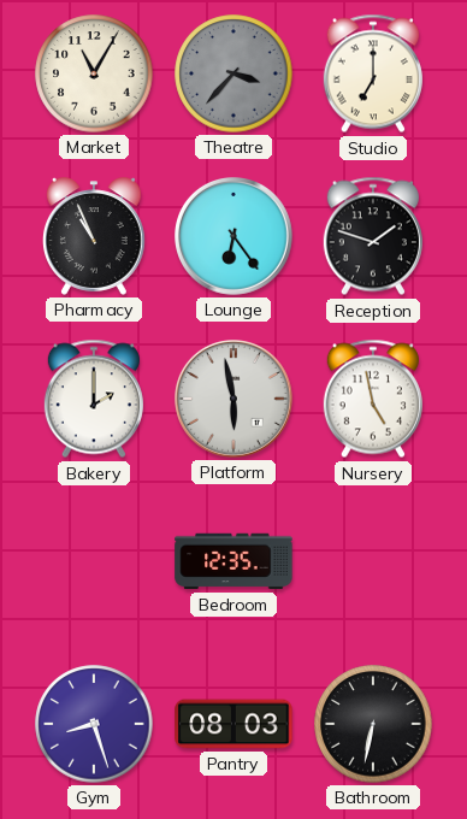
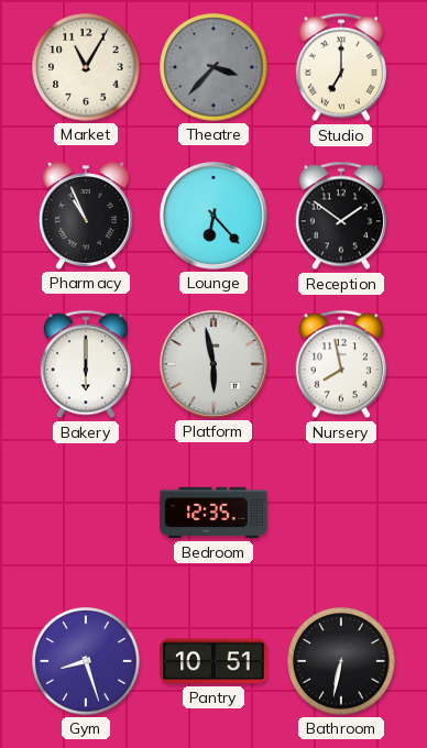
Lounge: 6:24 -> 6:23 (215, 217)
Reception: 1:48 -> 1:51 (341, 216)
Bakery: 2:00 -> 6:00 (86, 364)
Nursery: 4:58 -> 7:58 (341, 364)
Pantry: 08:03 -> 10:51 (214, 661)
